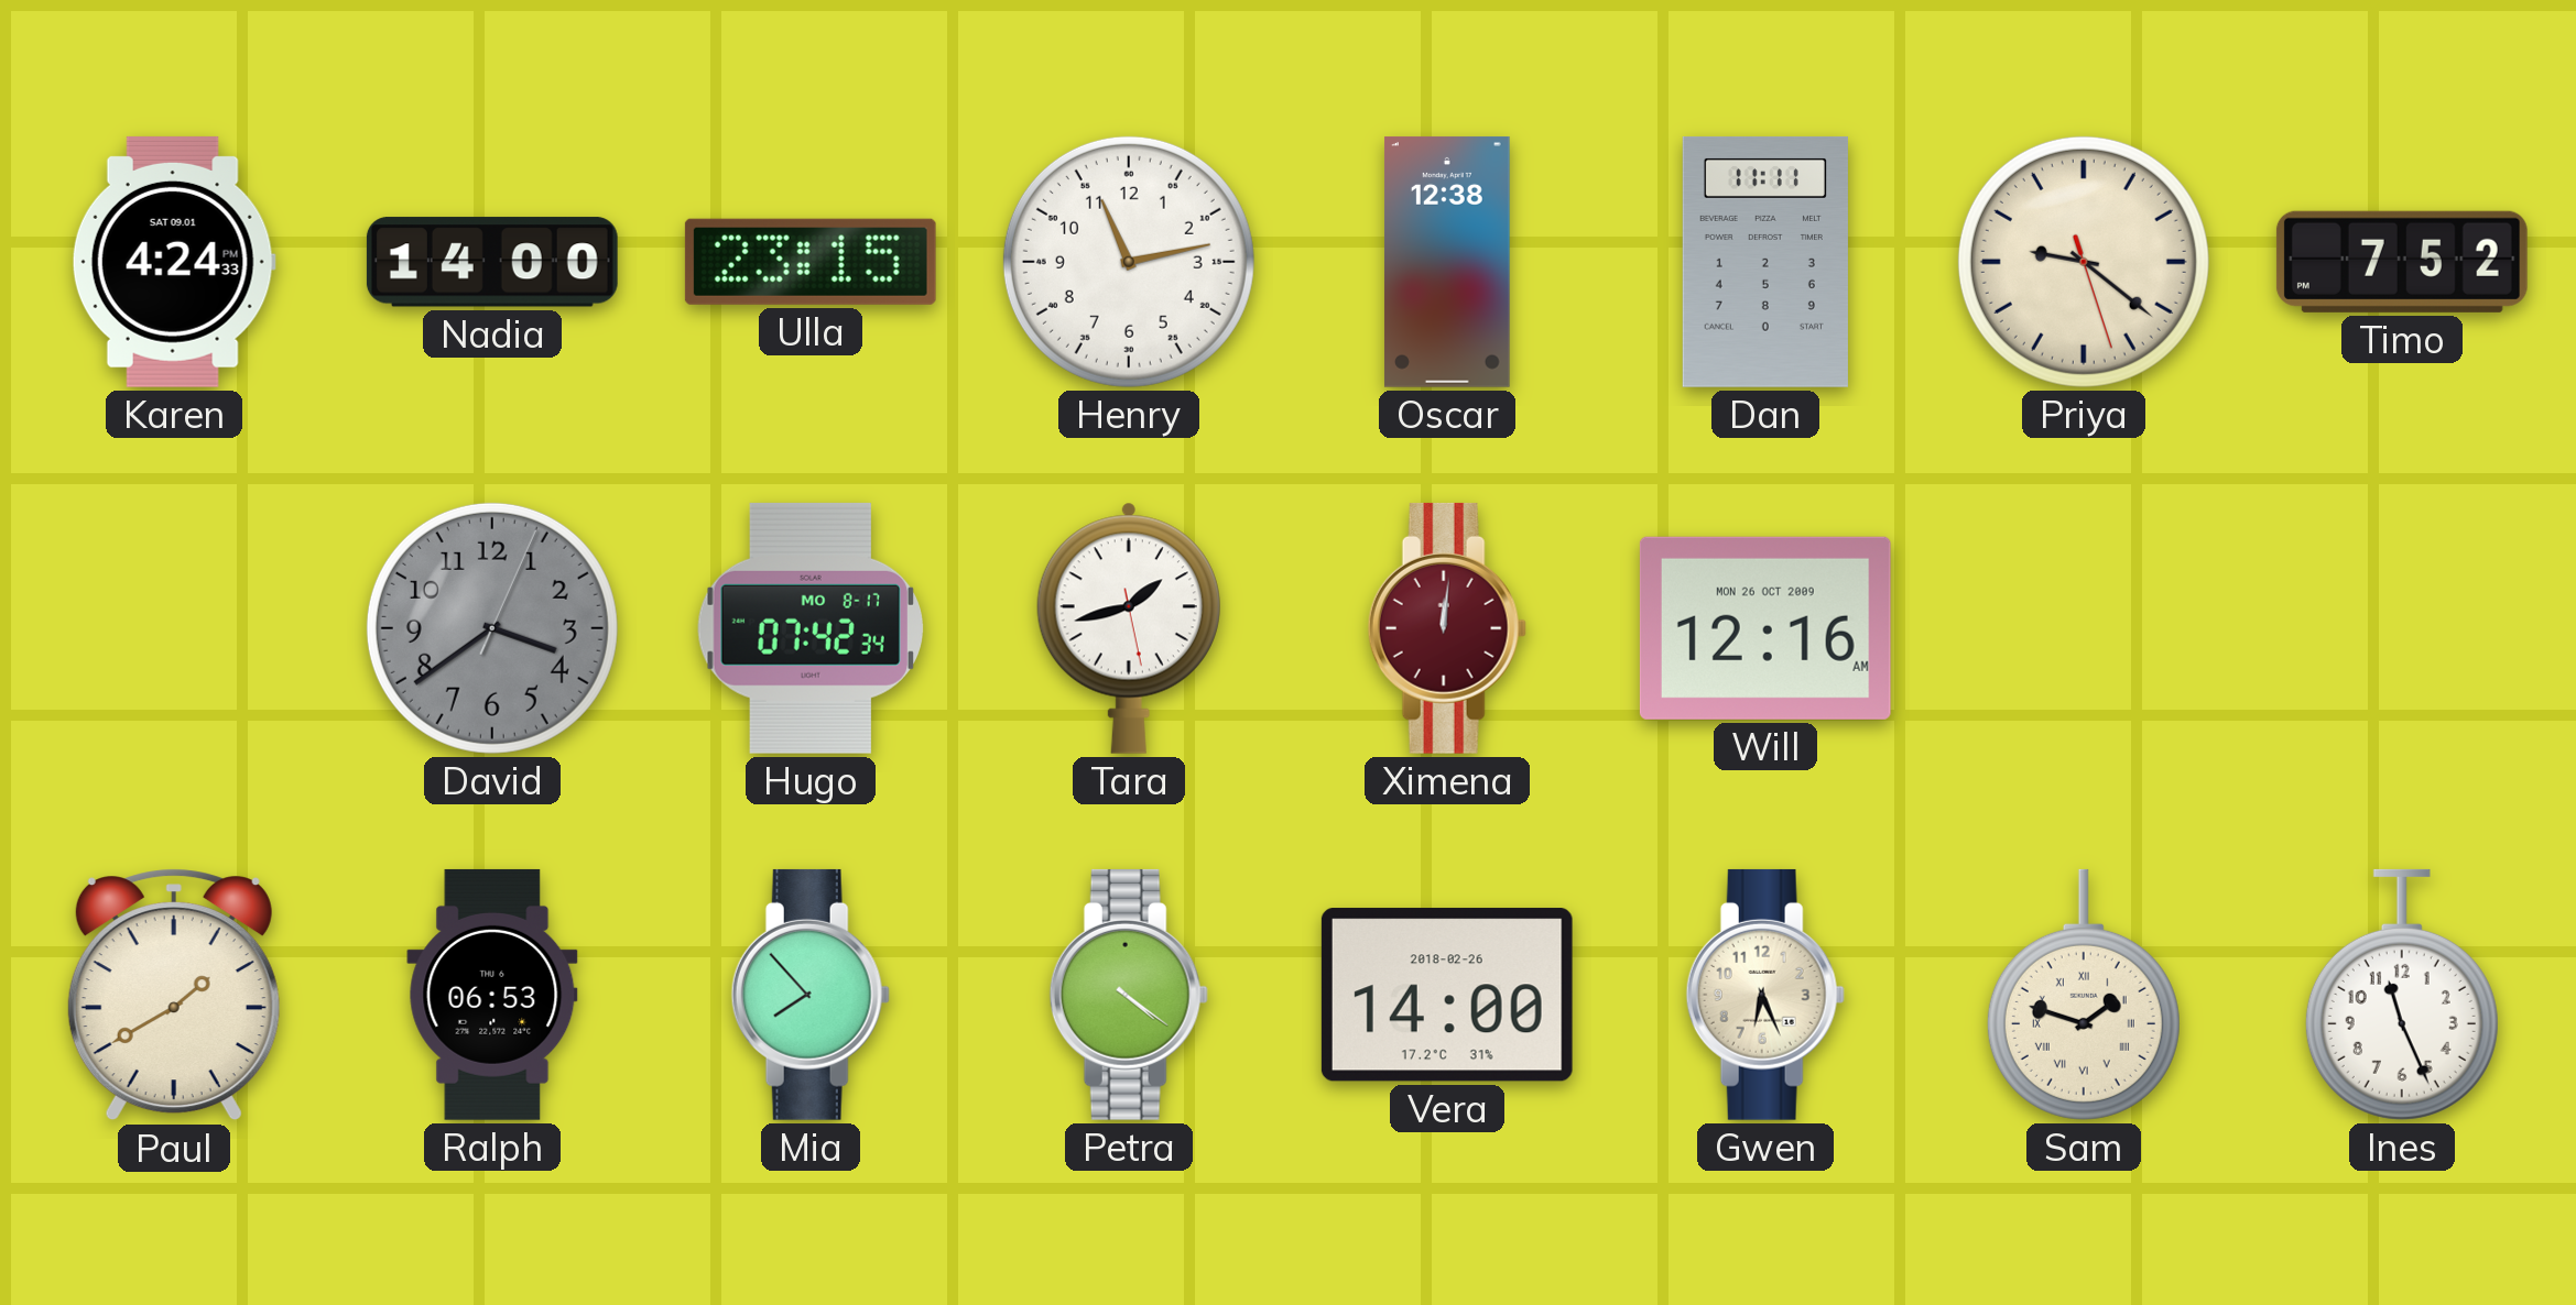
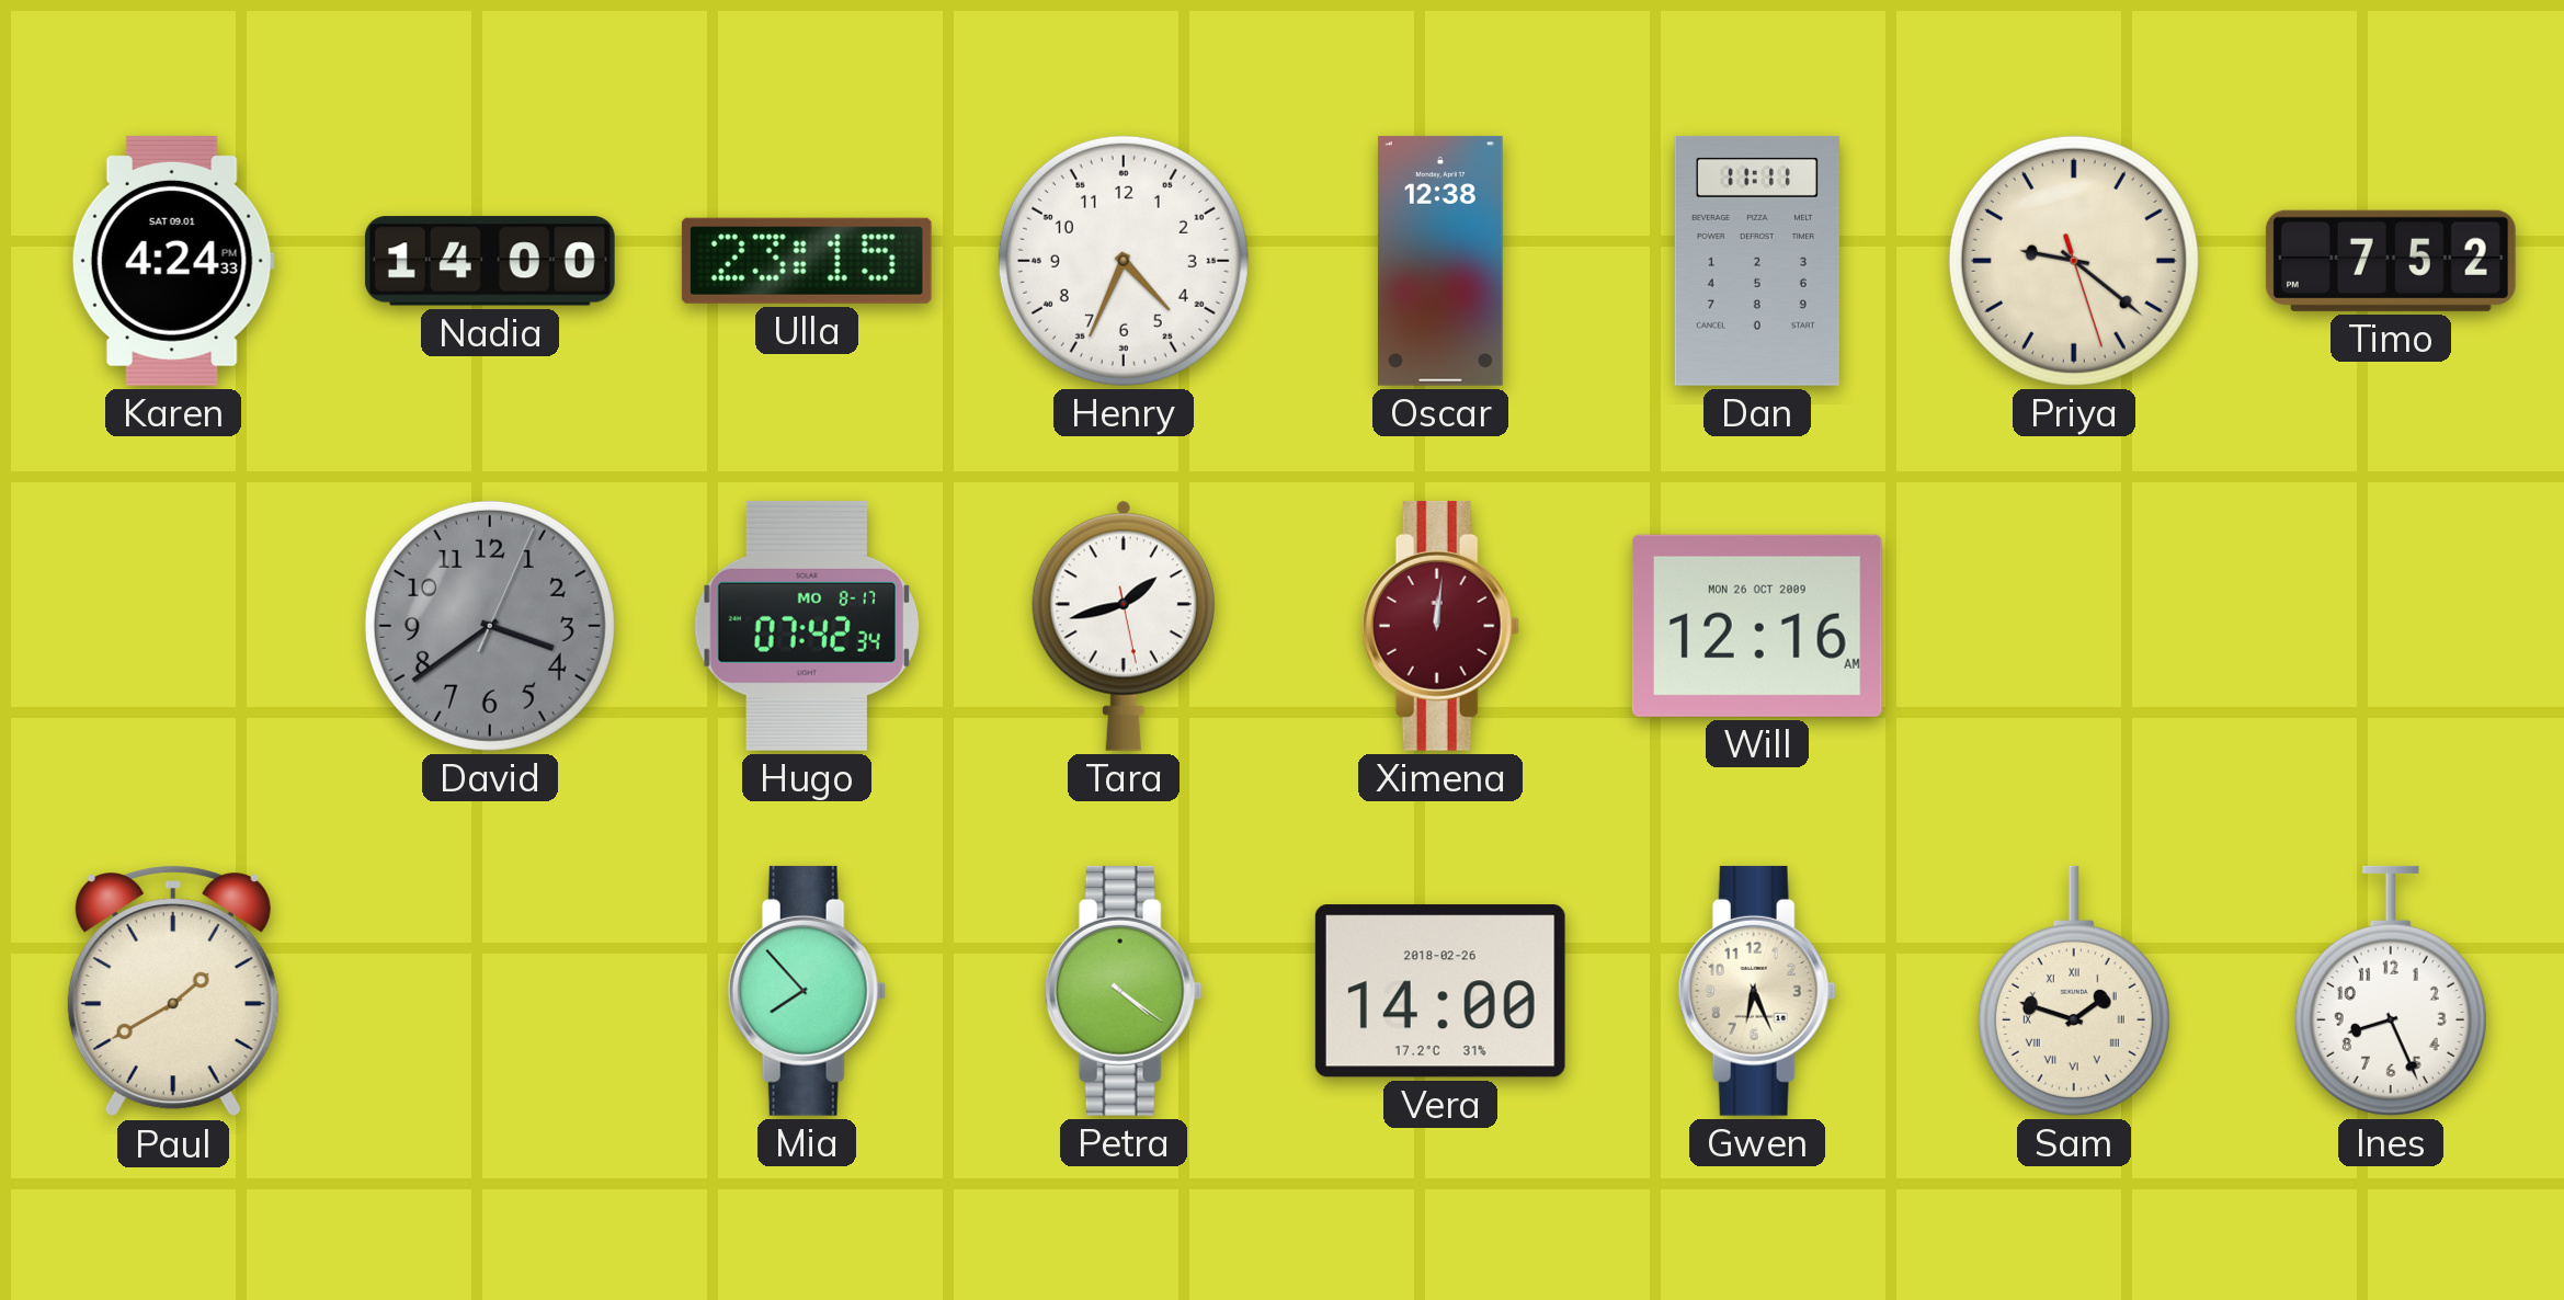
Henry: 11:13 -> 4:34 (1124, 261)
Ralph: 06:53 -> none (492, 995)
Ines: 11:26 -> 8:26 (2391, 991)
